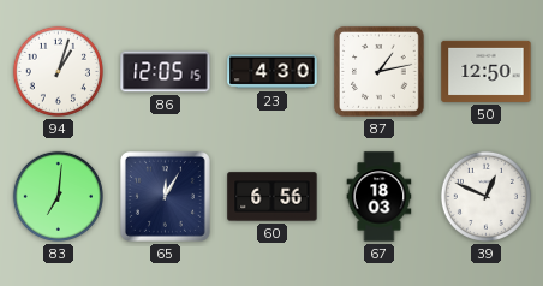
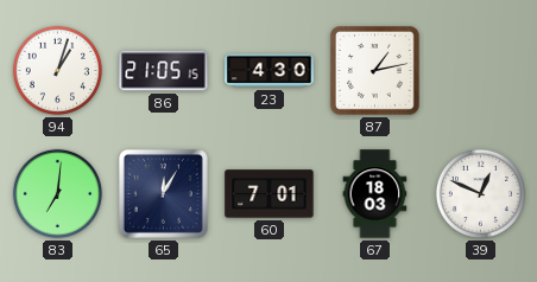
86: 12:05 -> 21:05 (164, 71)
50: 12:50 -> none (487, 71)
60: 6:56 -> 7:01 (270, 194)
